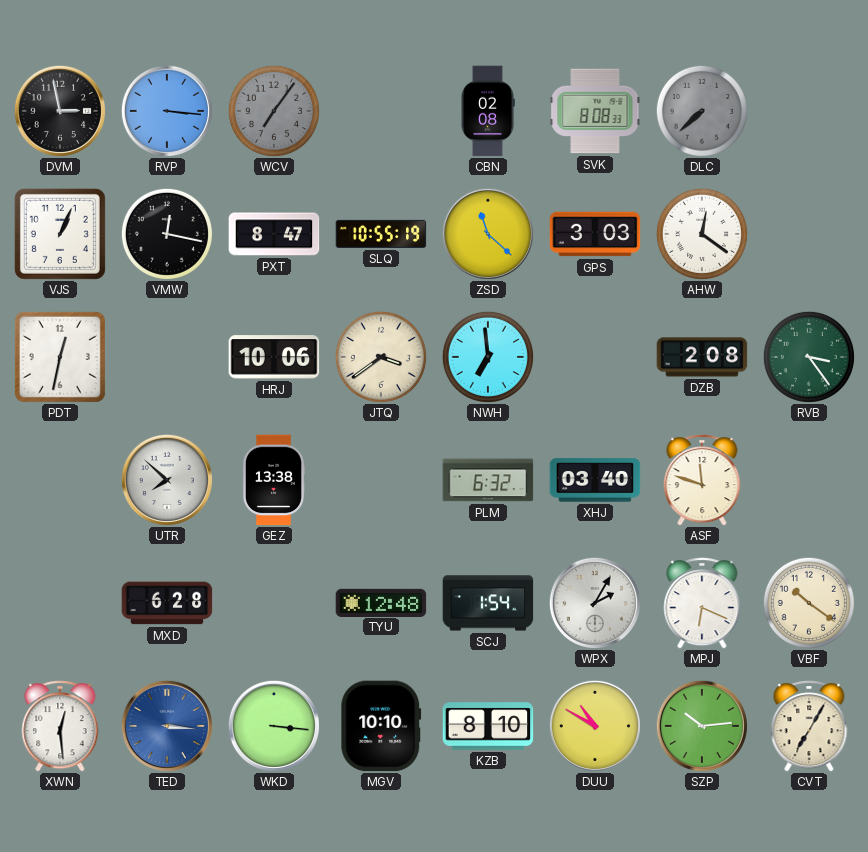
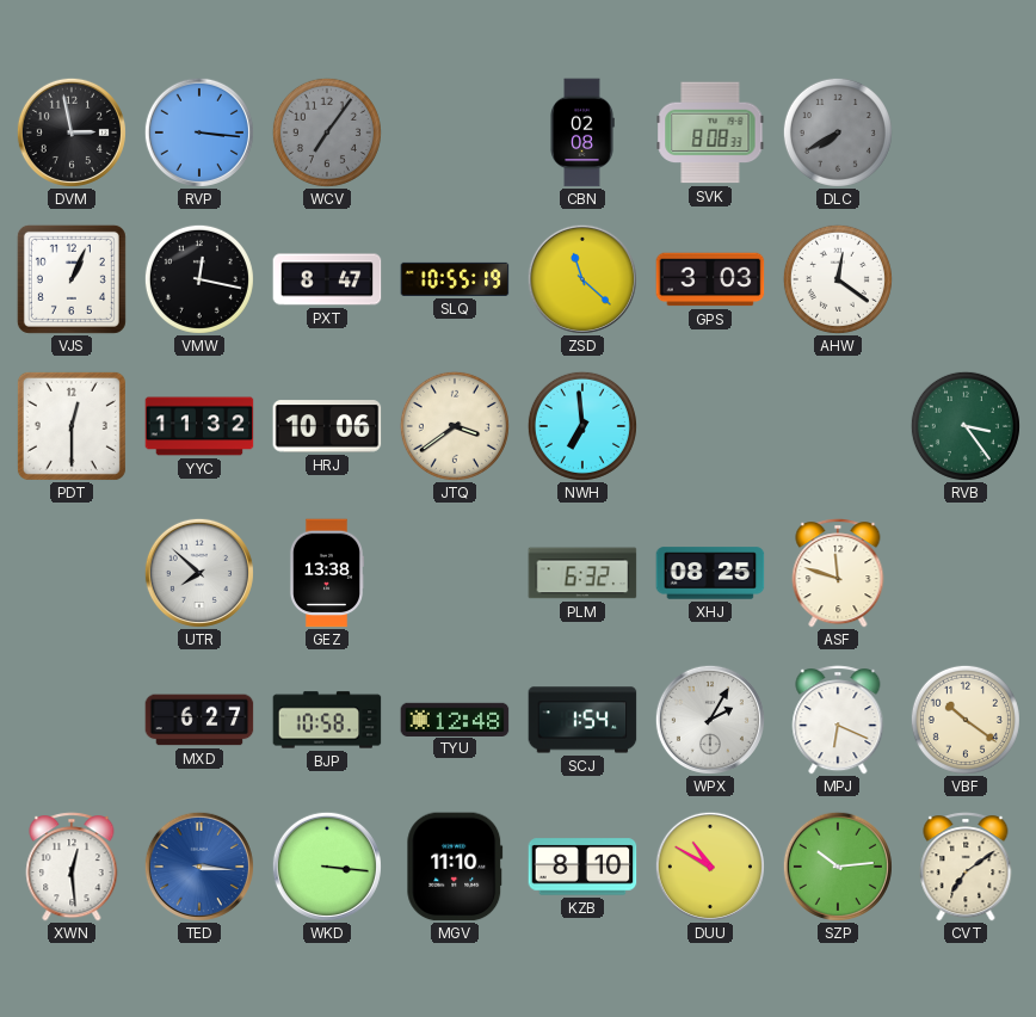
DLC: 7:38 -> 7:40 (838, 132)
PDT: 12:32 -> 12:30 (72, 426)
YYC: none -> 11:32 (199, 426)
DZB: 2:08 -> none (702, 357)
XHJ: 03:40 -> 08:25 (710, 573)
MXD: 6:28 -> 6:27 (199, 720)
BJP: none -> 10:58 (327, 720)
MGV: 10:10 -> 11:10 (455, 867)
CVT: 7:05 -> 7:09 (966, 867)
